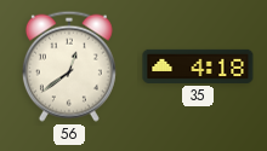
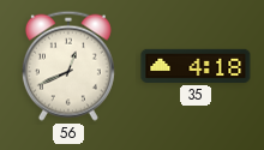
56: 12:39 -> 12:41 (68, 66)
